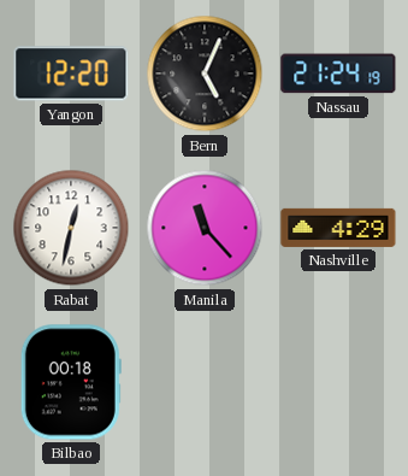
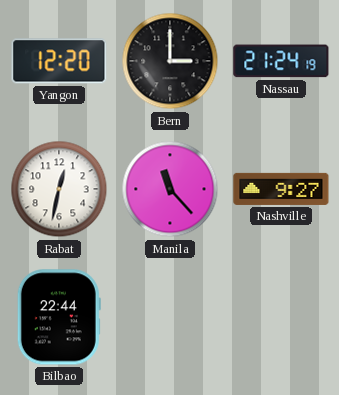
Bern: 5:04 -> 3:00 (170, 61)
Nashville: 4:29 -> 9:27 (281, 189)
Bilbao: 00:18 -> 22:44 (59, 317)
